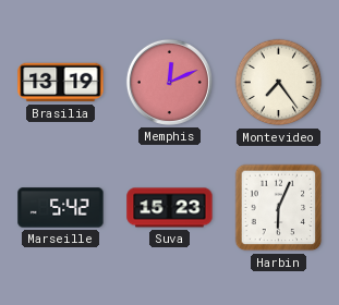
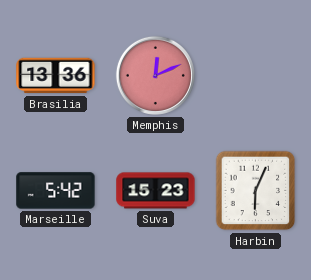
Brasilia: 13:19 -> 13:36 (56, 76)
Montevideo: 7:24 -> none (279, 83)
